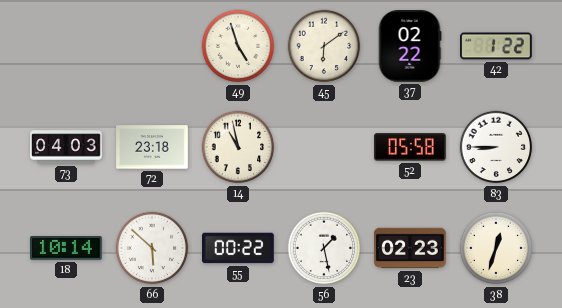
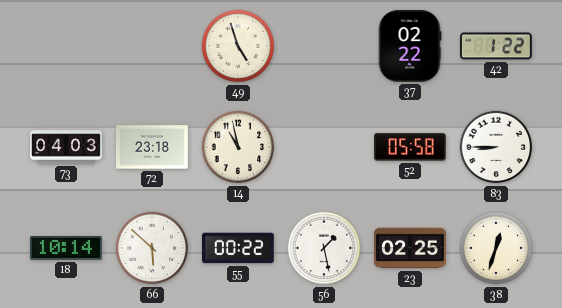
45: 6:09 -> none (324, 46)
23: 02:23 -> 02:25 (411, 248)
